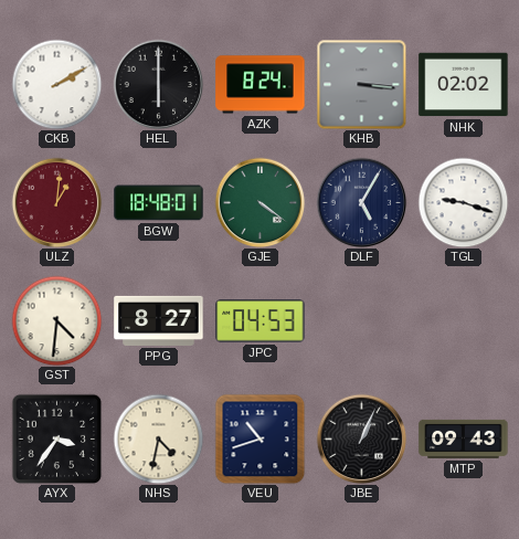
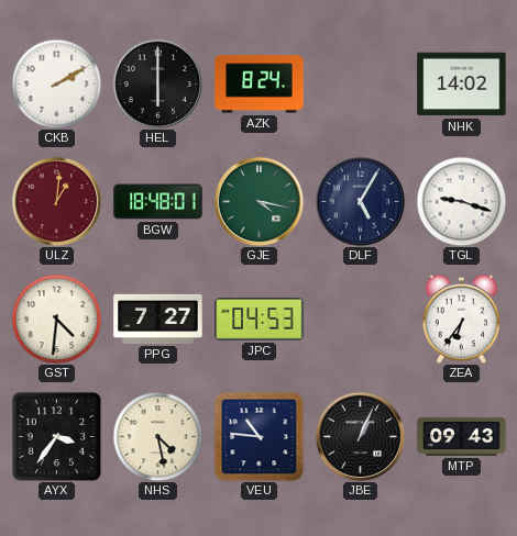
KHB: 3:16 -> none (361, 84)
NHK: 02:02 -> 14:02 (462, 85)
GJE: 4:21 -> 4:17 (258, 201)
PPG: 8:27 -> 7:27 (158, 319)
ZEA: none -> 6:36 (462, 319)
NHS: 4:32 -> 4:28 (157, 436)
VEU: 10:42 -> 10:46 (258, 436)
